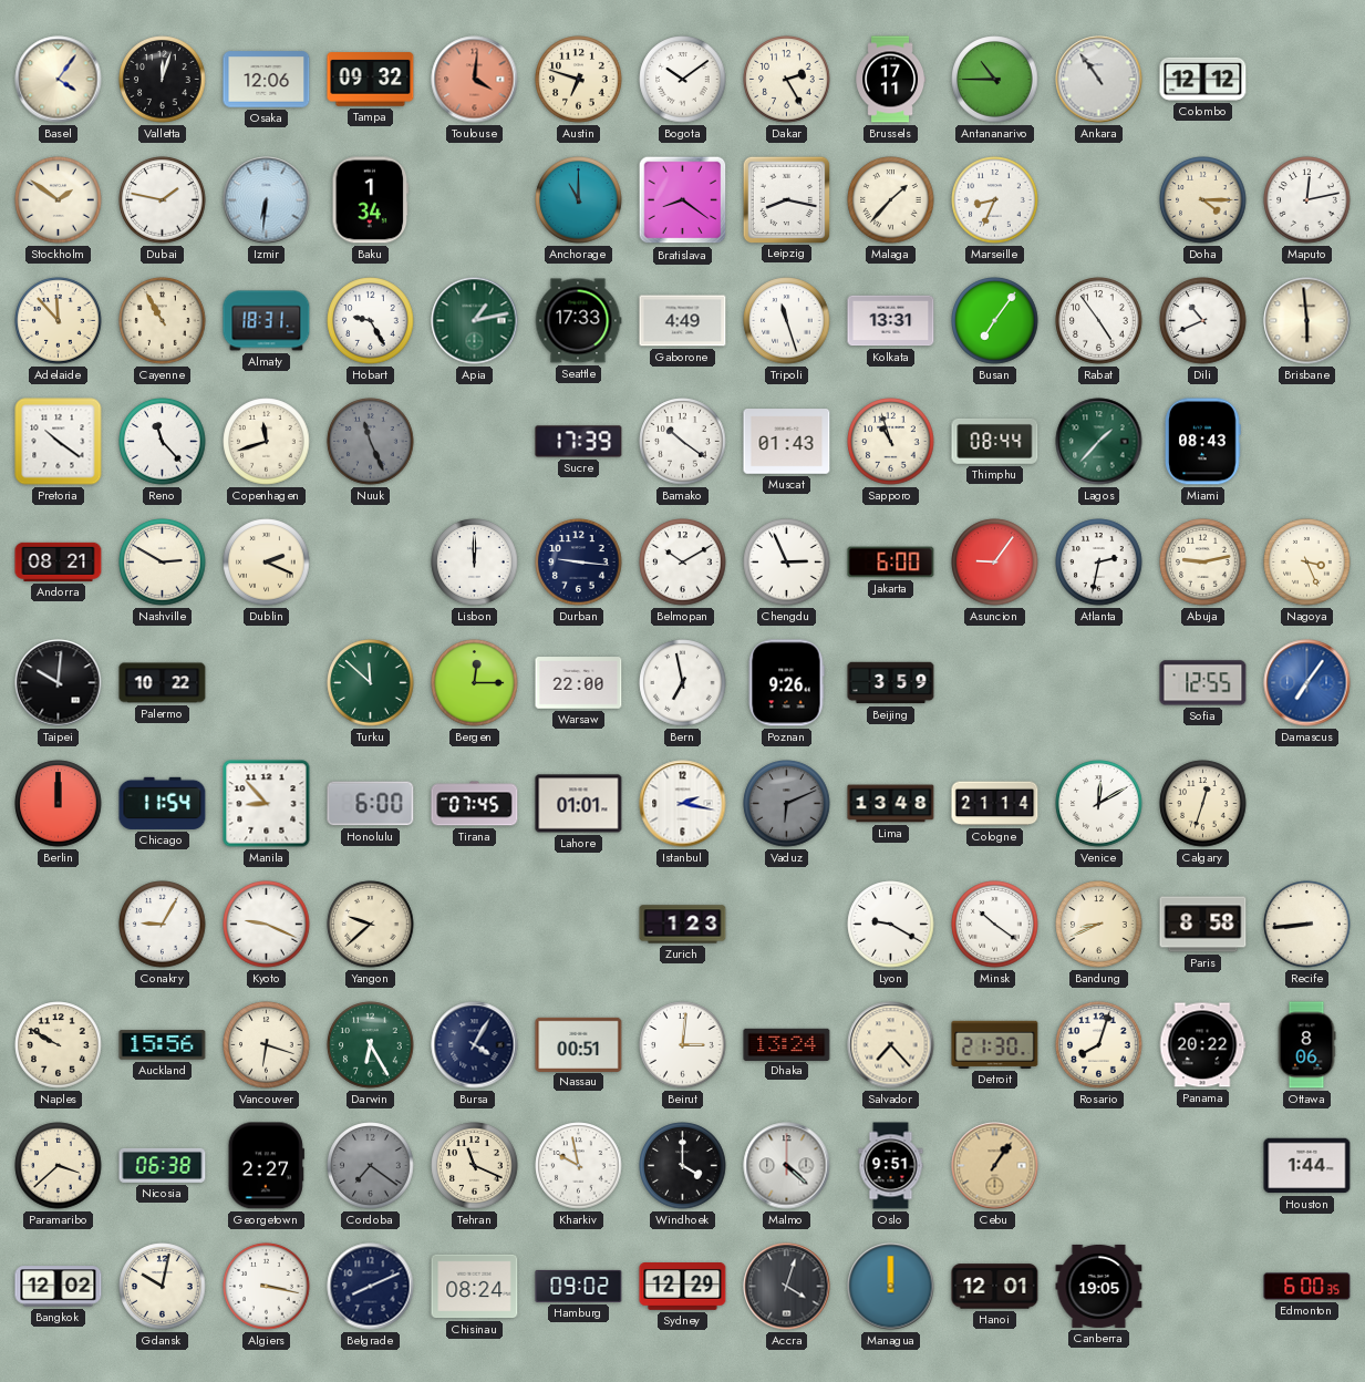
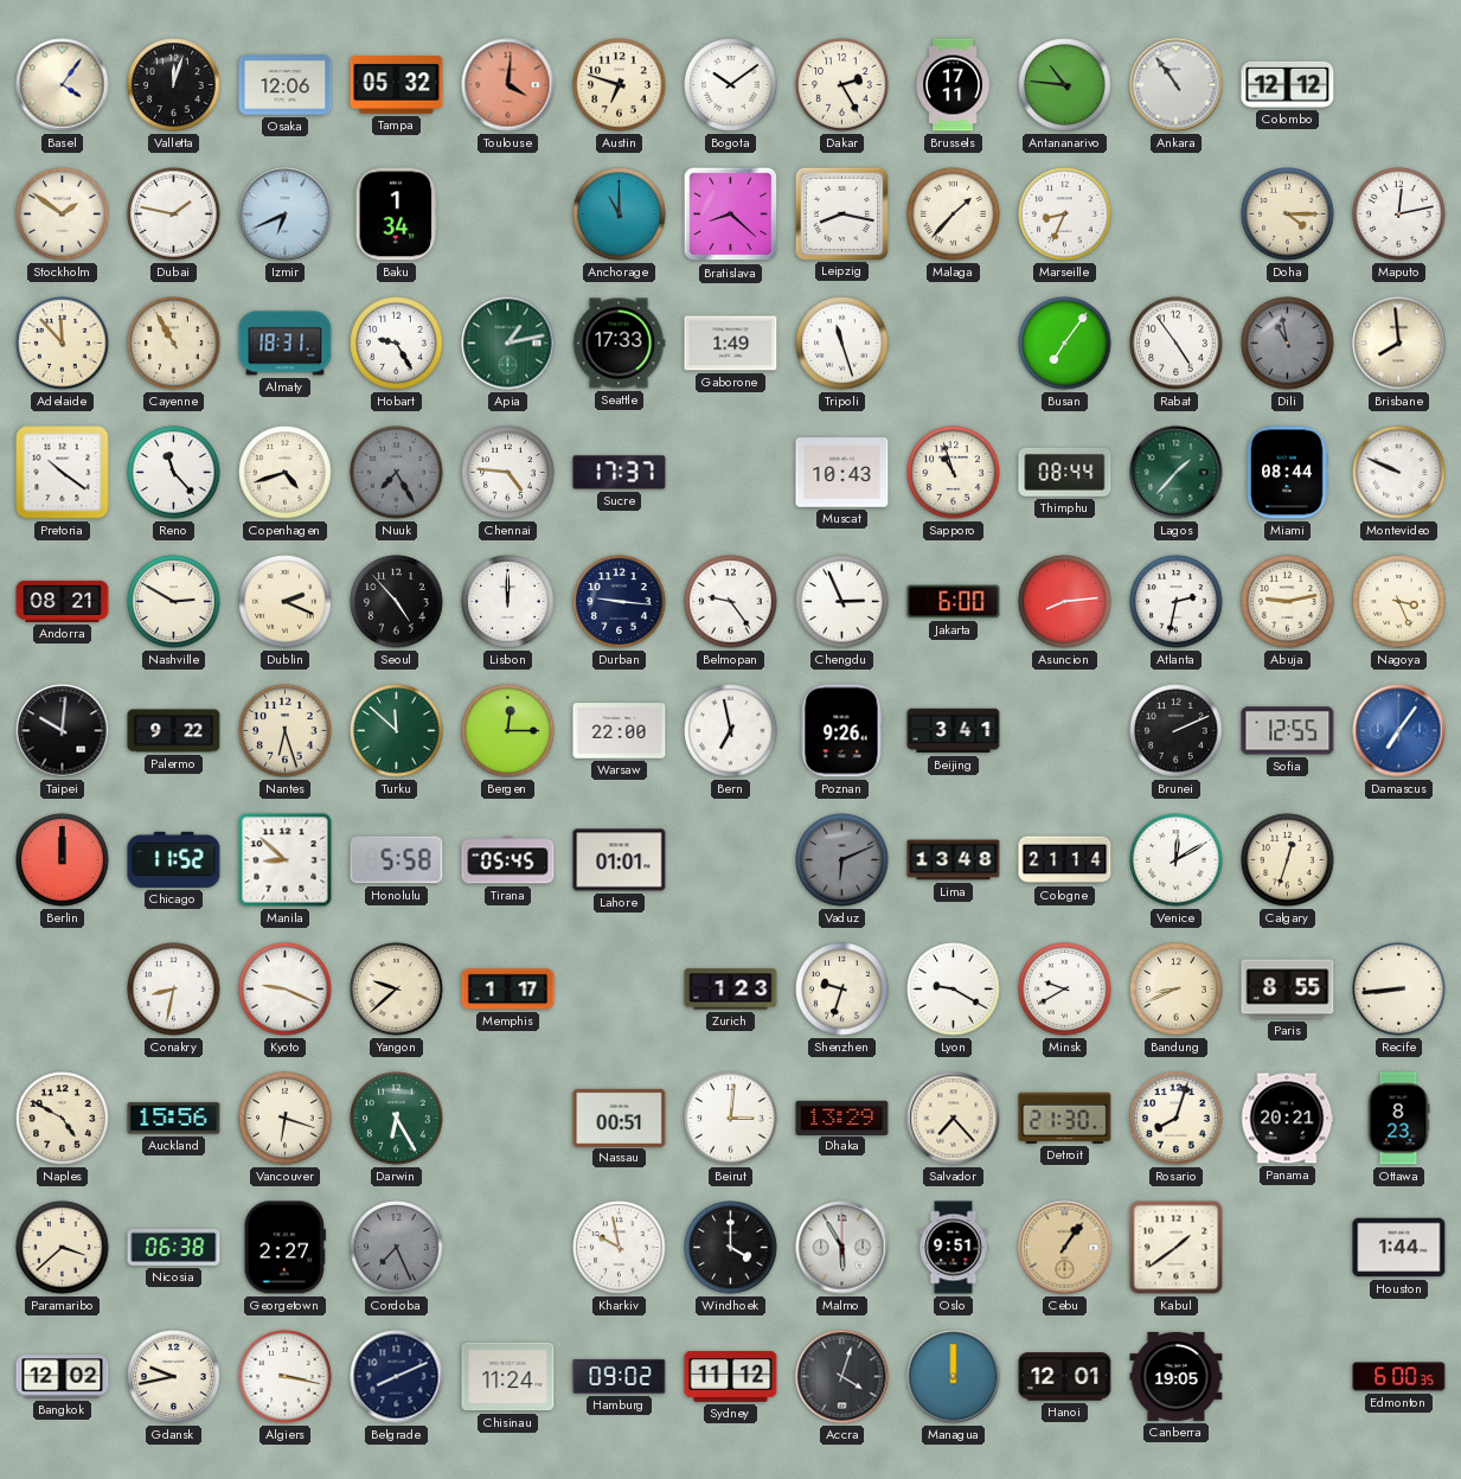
Tampa: 09:32 -> 05:32 (397, 85)
Antananarivo: 10:45 -> 10:46 (1065, 85)
Izmir: 6:31 -> 6:41 (286, 215)
Bratislava: 8:21 -> 8:22 (731, 215)
Gaborone: 4:49 -> 1:49 (731, 344)
Kolkata: 13:31 -> none (891, 321)
Dili: 10:41 -> 10:58 (1288, 344)
Dili dial: white -> grey (1288, 344)
Brisbane: 5:59 -> 7:59 (1399, 344)
Copenhagen: 11:42 -> 4:42 (286, 473)
Nuuk: 11:26 -> 7:25 (397, 473)
Chennai: none -> 4:46 (508, 473)
Sucre: 17:39 -> 17:37 (620, 473)
Bamako: 10:21 -> none (683, 442)
Muscat: 01:43 -> 10:43 (842, 473)
Miami: 08:43 -> 08:44 (1288, 473)
Montevideo: none -> 9:49 (1399, 473)
Seoul: none -> 4:53 (397, 602)
Belmopan: 10:10 -> 9:24 (731, 602)
Asuncion: 9:06 -> 8:14 (1065, 602)
Palermo: 10:22 -> 9:22 (174, 731)
Nantes: none -> 6:27 (286, 731)
Beijing: 3:59 -> 3:41 (954, 731)
Brunei: none -> 2:11 (1177, 731)
Chicago: 11:54 -> 11:52 (174, 859)
Manila: 8:53 -> 8:52 (286, 860)
Honolulu: 6:00 -> 5:58 (397, 860)
Tirana: 07:45 -> 05:45 (508, 860)
Istanbul: 2:17 -> none (683, 804)
Conakry: 9:05 -> 8:32 (174, 990)
Memphis: none -> 1:17 (508, 990)
Shenzhen: none -> 9:33 (842, 990)
Minsk: 10:21 -> 9:40 (1065, 990)
Paris: 8:58 -> 8:55 (1288, 990)
Naples: 9:50 -> 4:50 (63, 1119)
Bursa: 4:05 -> none (475, 1045)
Dhaka: 13:24 -> 13:29 (842, 1118)
Panama: 20:22 -> 20:21 (1287, 1119)
Ottawa: 8:06 -> 8:23 (1398, 1119)
Cordoba: 7:21 -> 7:26 (397, 1248)
Tehran: 11:19 -> none (475, 1166)
Malmo: 4:22 -> 5:55 (842, 1248)
Kabul: none -> 1:39 (1177, 1248)
Gdansk: 10:02 -> 9:43 (174, 1377)
Chisinau: 08:24 -> 11:24 (508, 1377)
Sydney: 12:29 -> 11:12 (731, 1377)
